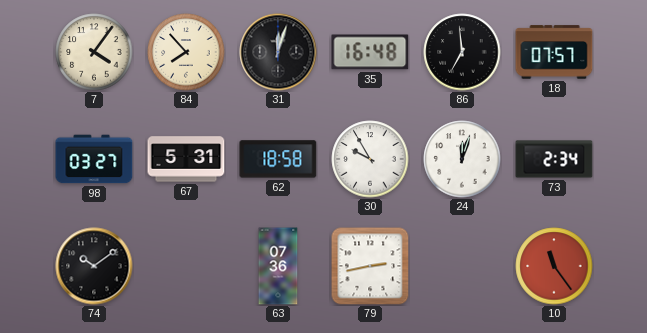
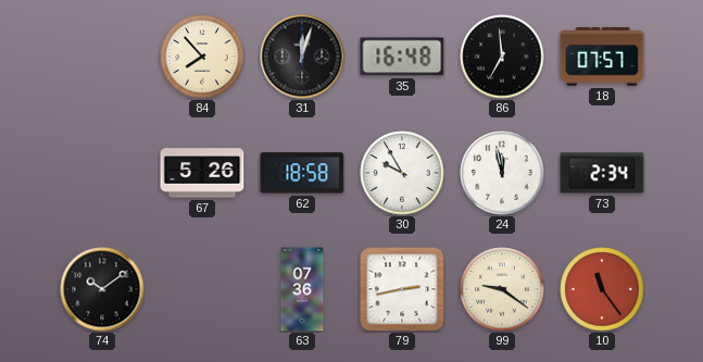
7: 4:06 -> none (94, 52)
98: 03:27 -> none (94, 159)
67: 5:31 -> 5:26 (202, 173)
24: 12:03 -> 11:58 (502, 173)
99: none -> 9:21 (502, 289)
